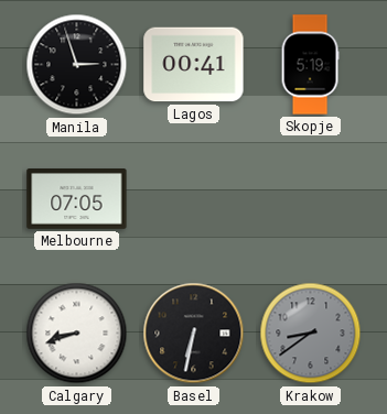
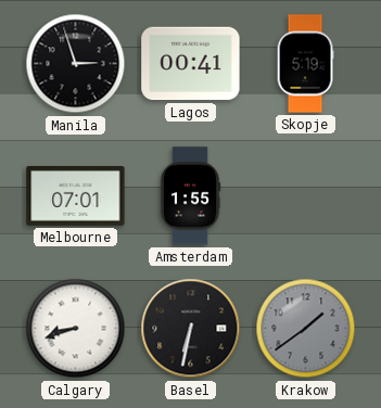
Melbourne: 07:05 -> 07:01 (76, 196)
Amsterdam: none -> 1:55 (190, 196)
Krakow: 8:39 -> 1:39 (306, 329)
